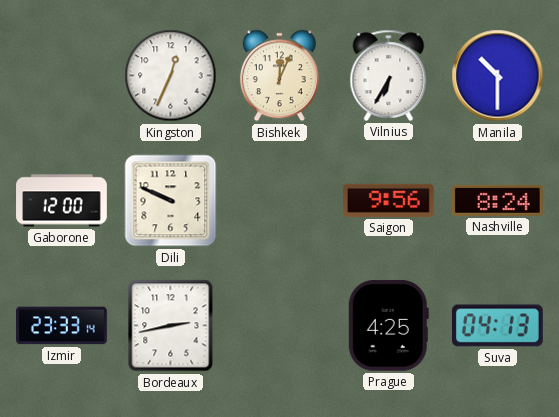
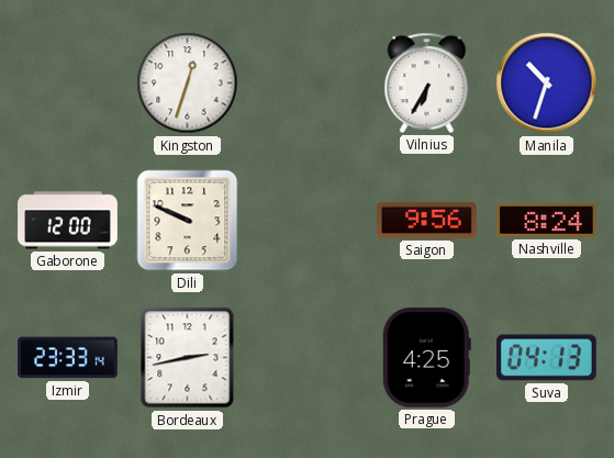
Kingston: 12:34 -> 12:33 (188, 83)
Bishkek: 12:04 -> none (279, 76)
Manila: 10:30 -> 10:33 (547, 83)
